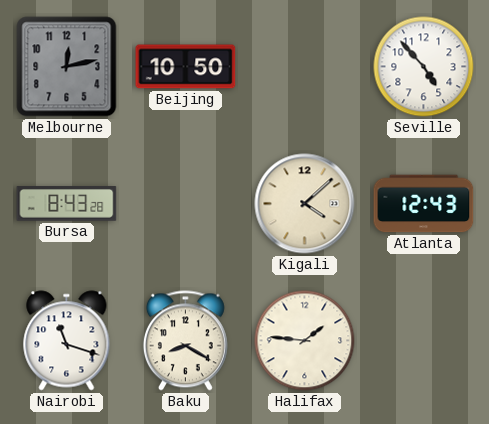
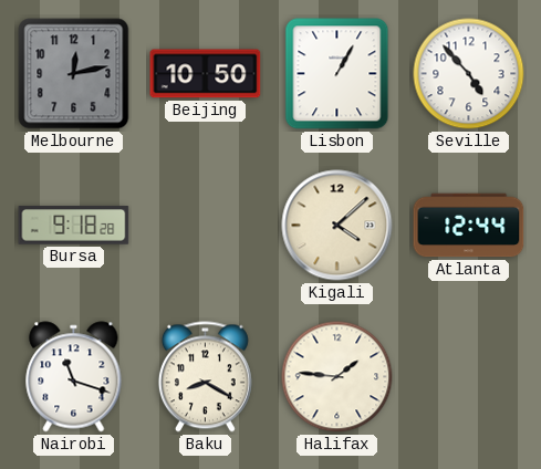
Lisbon: none -> 1:05 (337, 74)
Bursa: 8:43 -> 9:18 (74, 226)
Atlanta: 12:43 -> 12:44 (469, 226)
